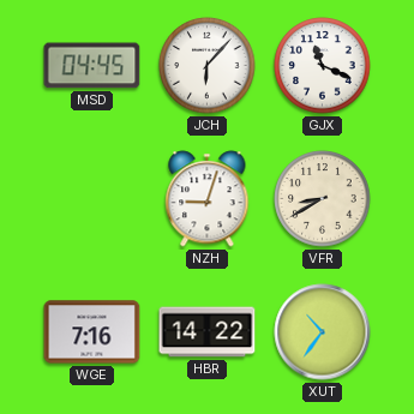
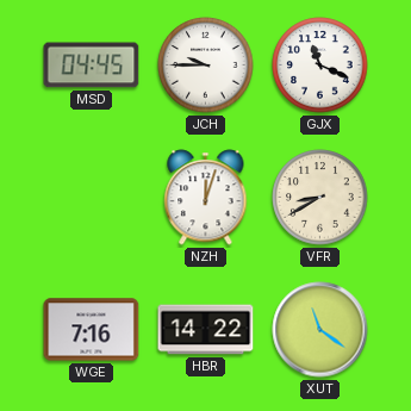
JCH: 6:07 -> 9:45 (206, 66)
NZH: 9:03 -> 12:03 (206, 198)
XUT: 10:36 -> 11:21 (320, 330)
